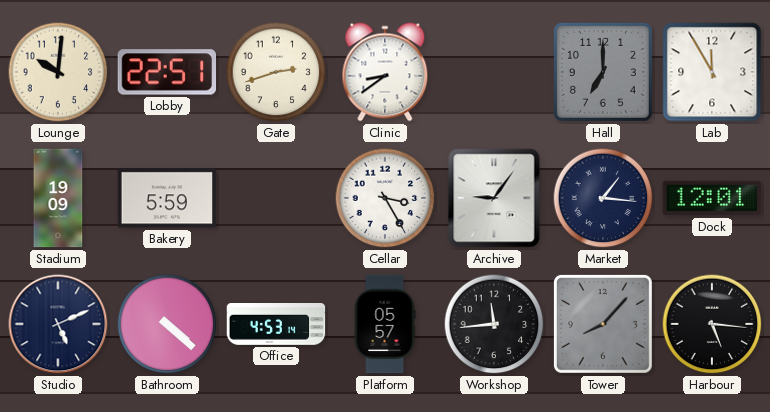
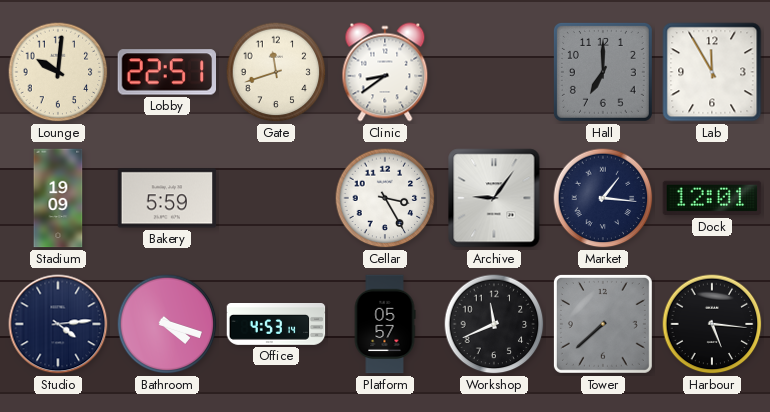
Gate: 2:42 -> 11:42 (276, 72)
Studio: 5:11 -> 4:14 (58, 324)
Bathroom: 4:22 -> 4:18 (167, 324)
Workshop: 11:44 -> 11:41 (494, 324)
Tower: 8:07 -> 7:38 (603, 324)
